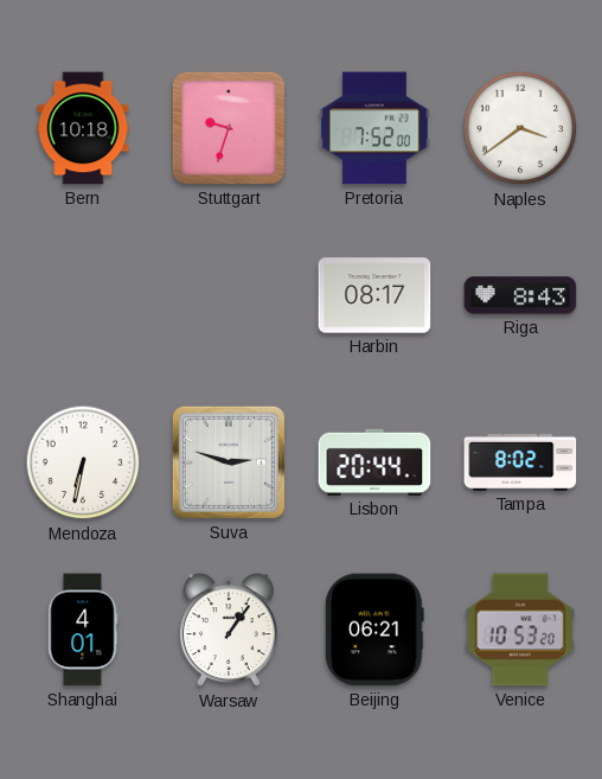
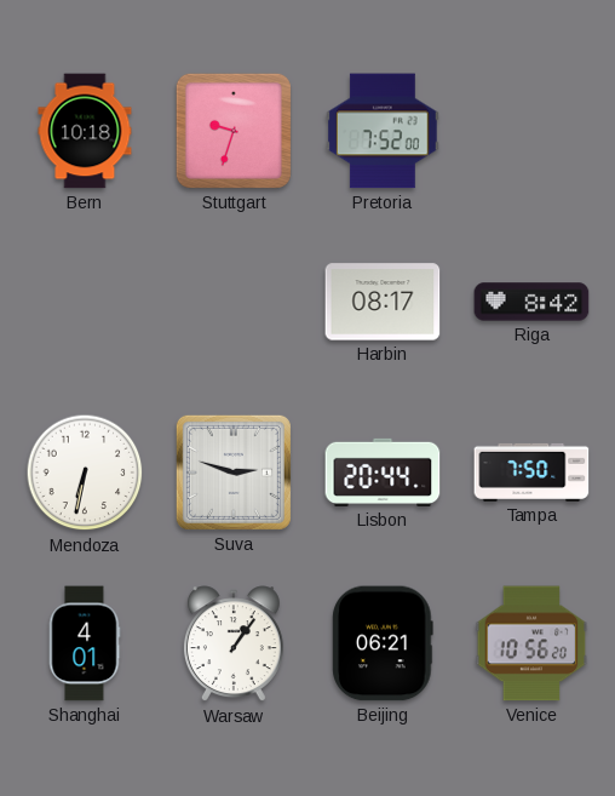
Naples: 3:39 -> none (520, 128)
Riga: 8:43 -> 8:42 (531, 302)
Tampa: 8:02 -> 7:50 (531, 473)
Venice: 10:53 -> 10:56 (531, 643)
